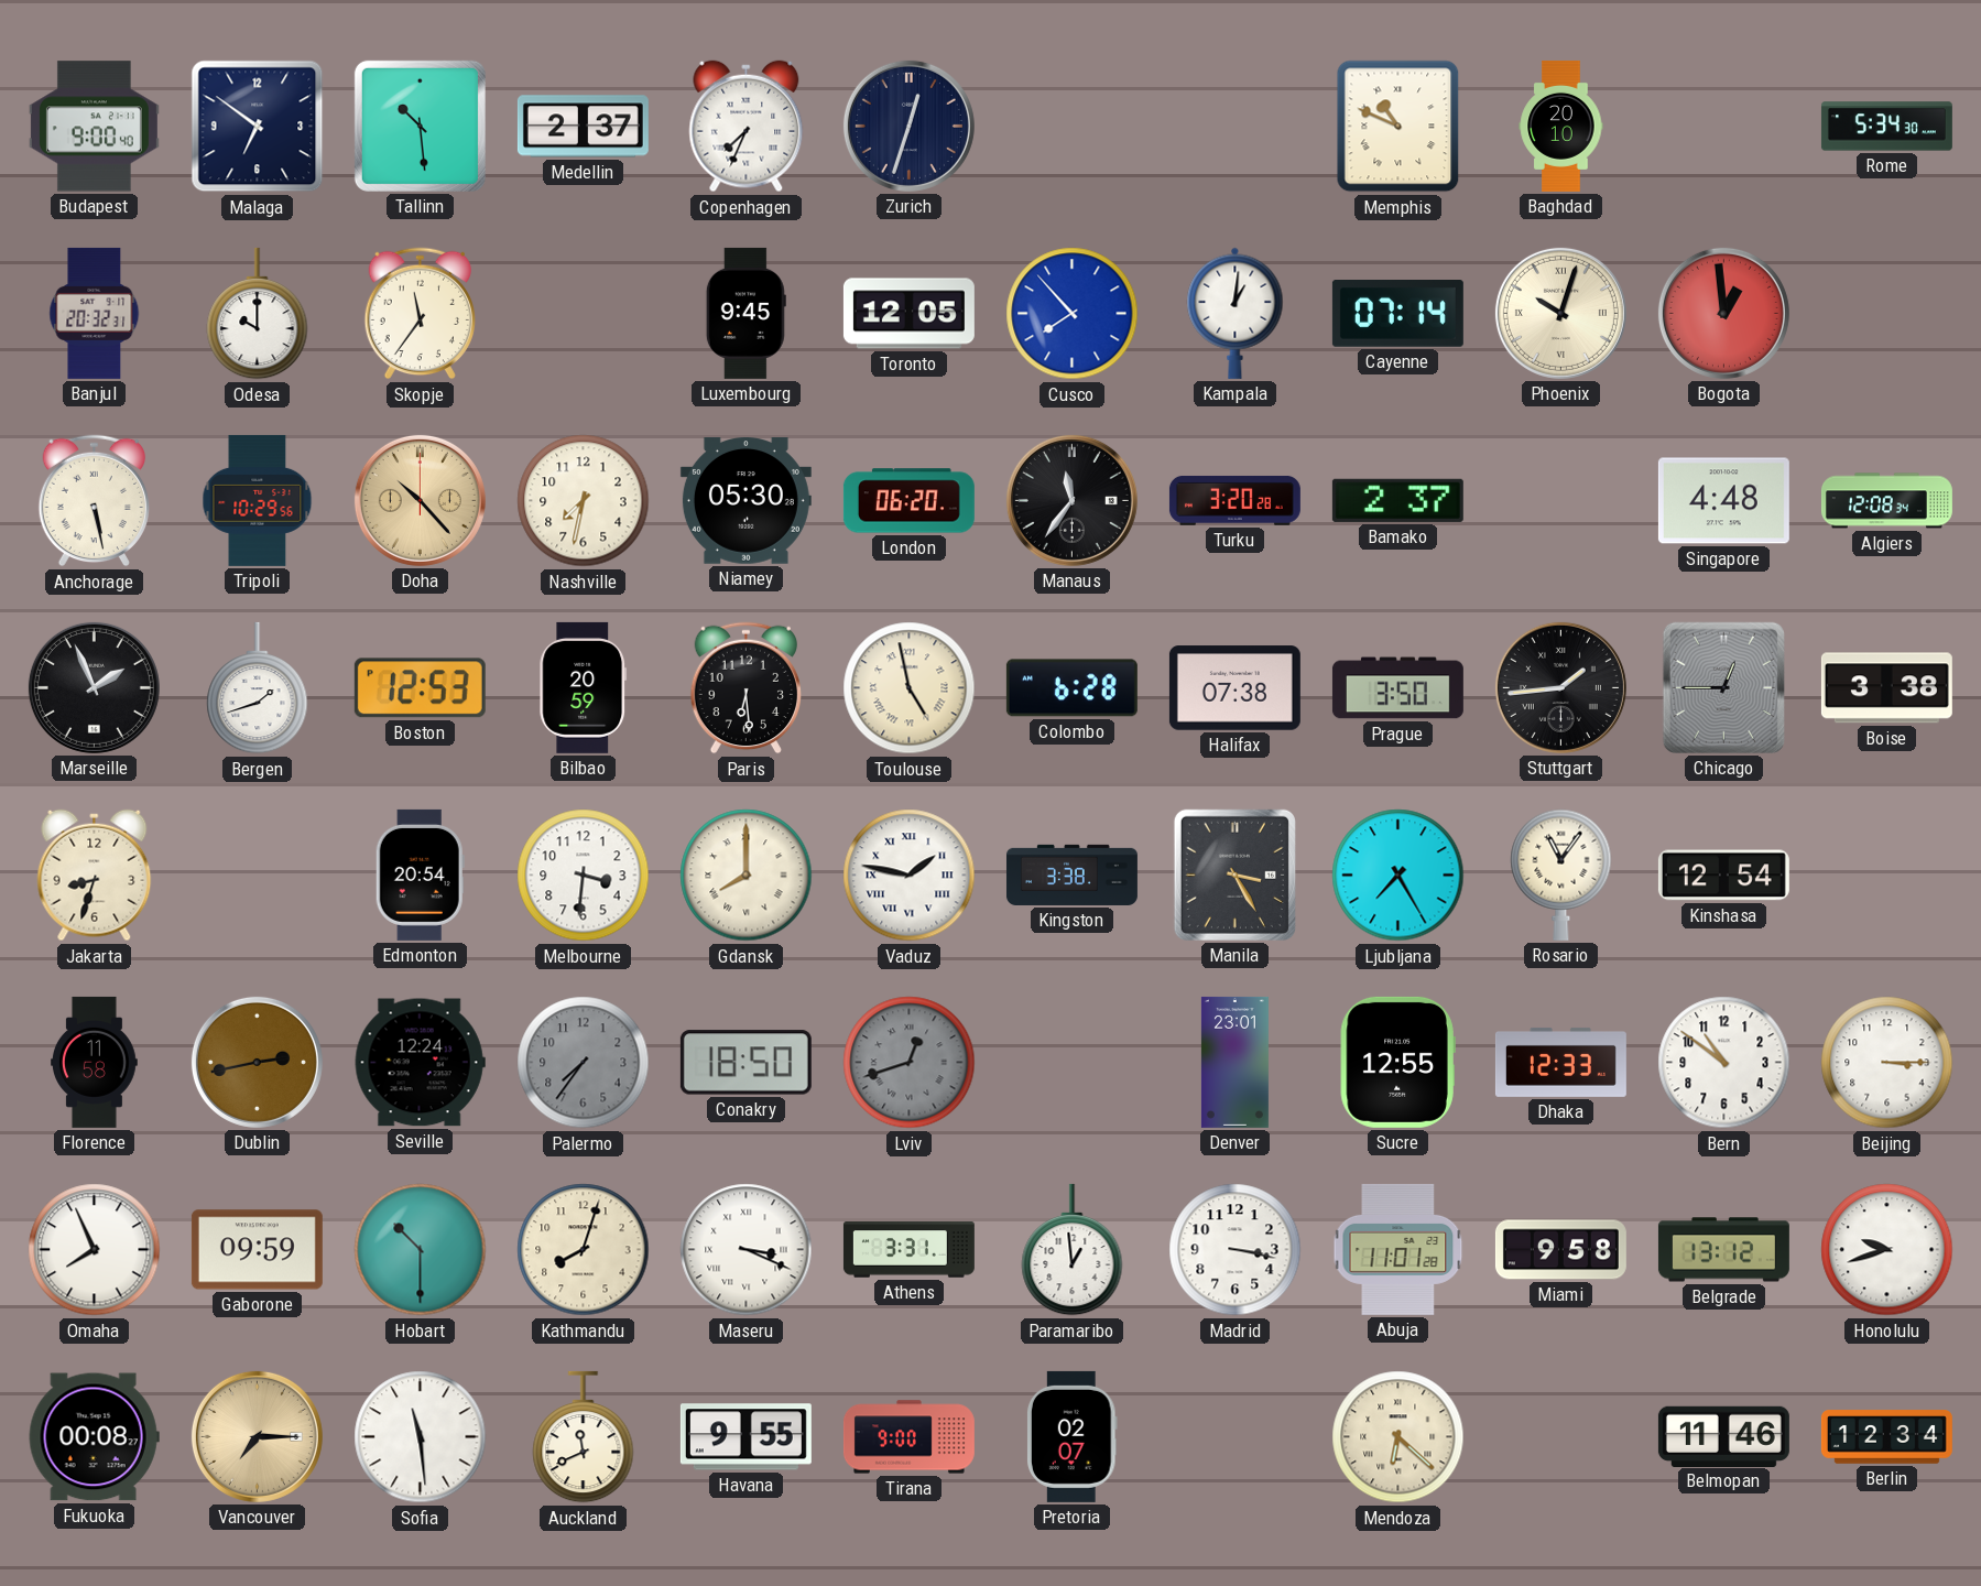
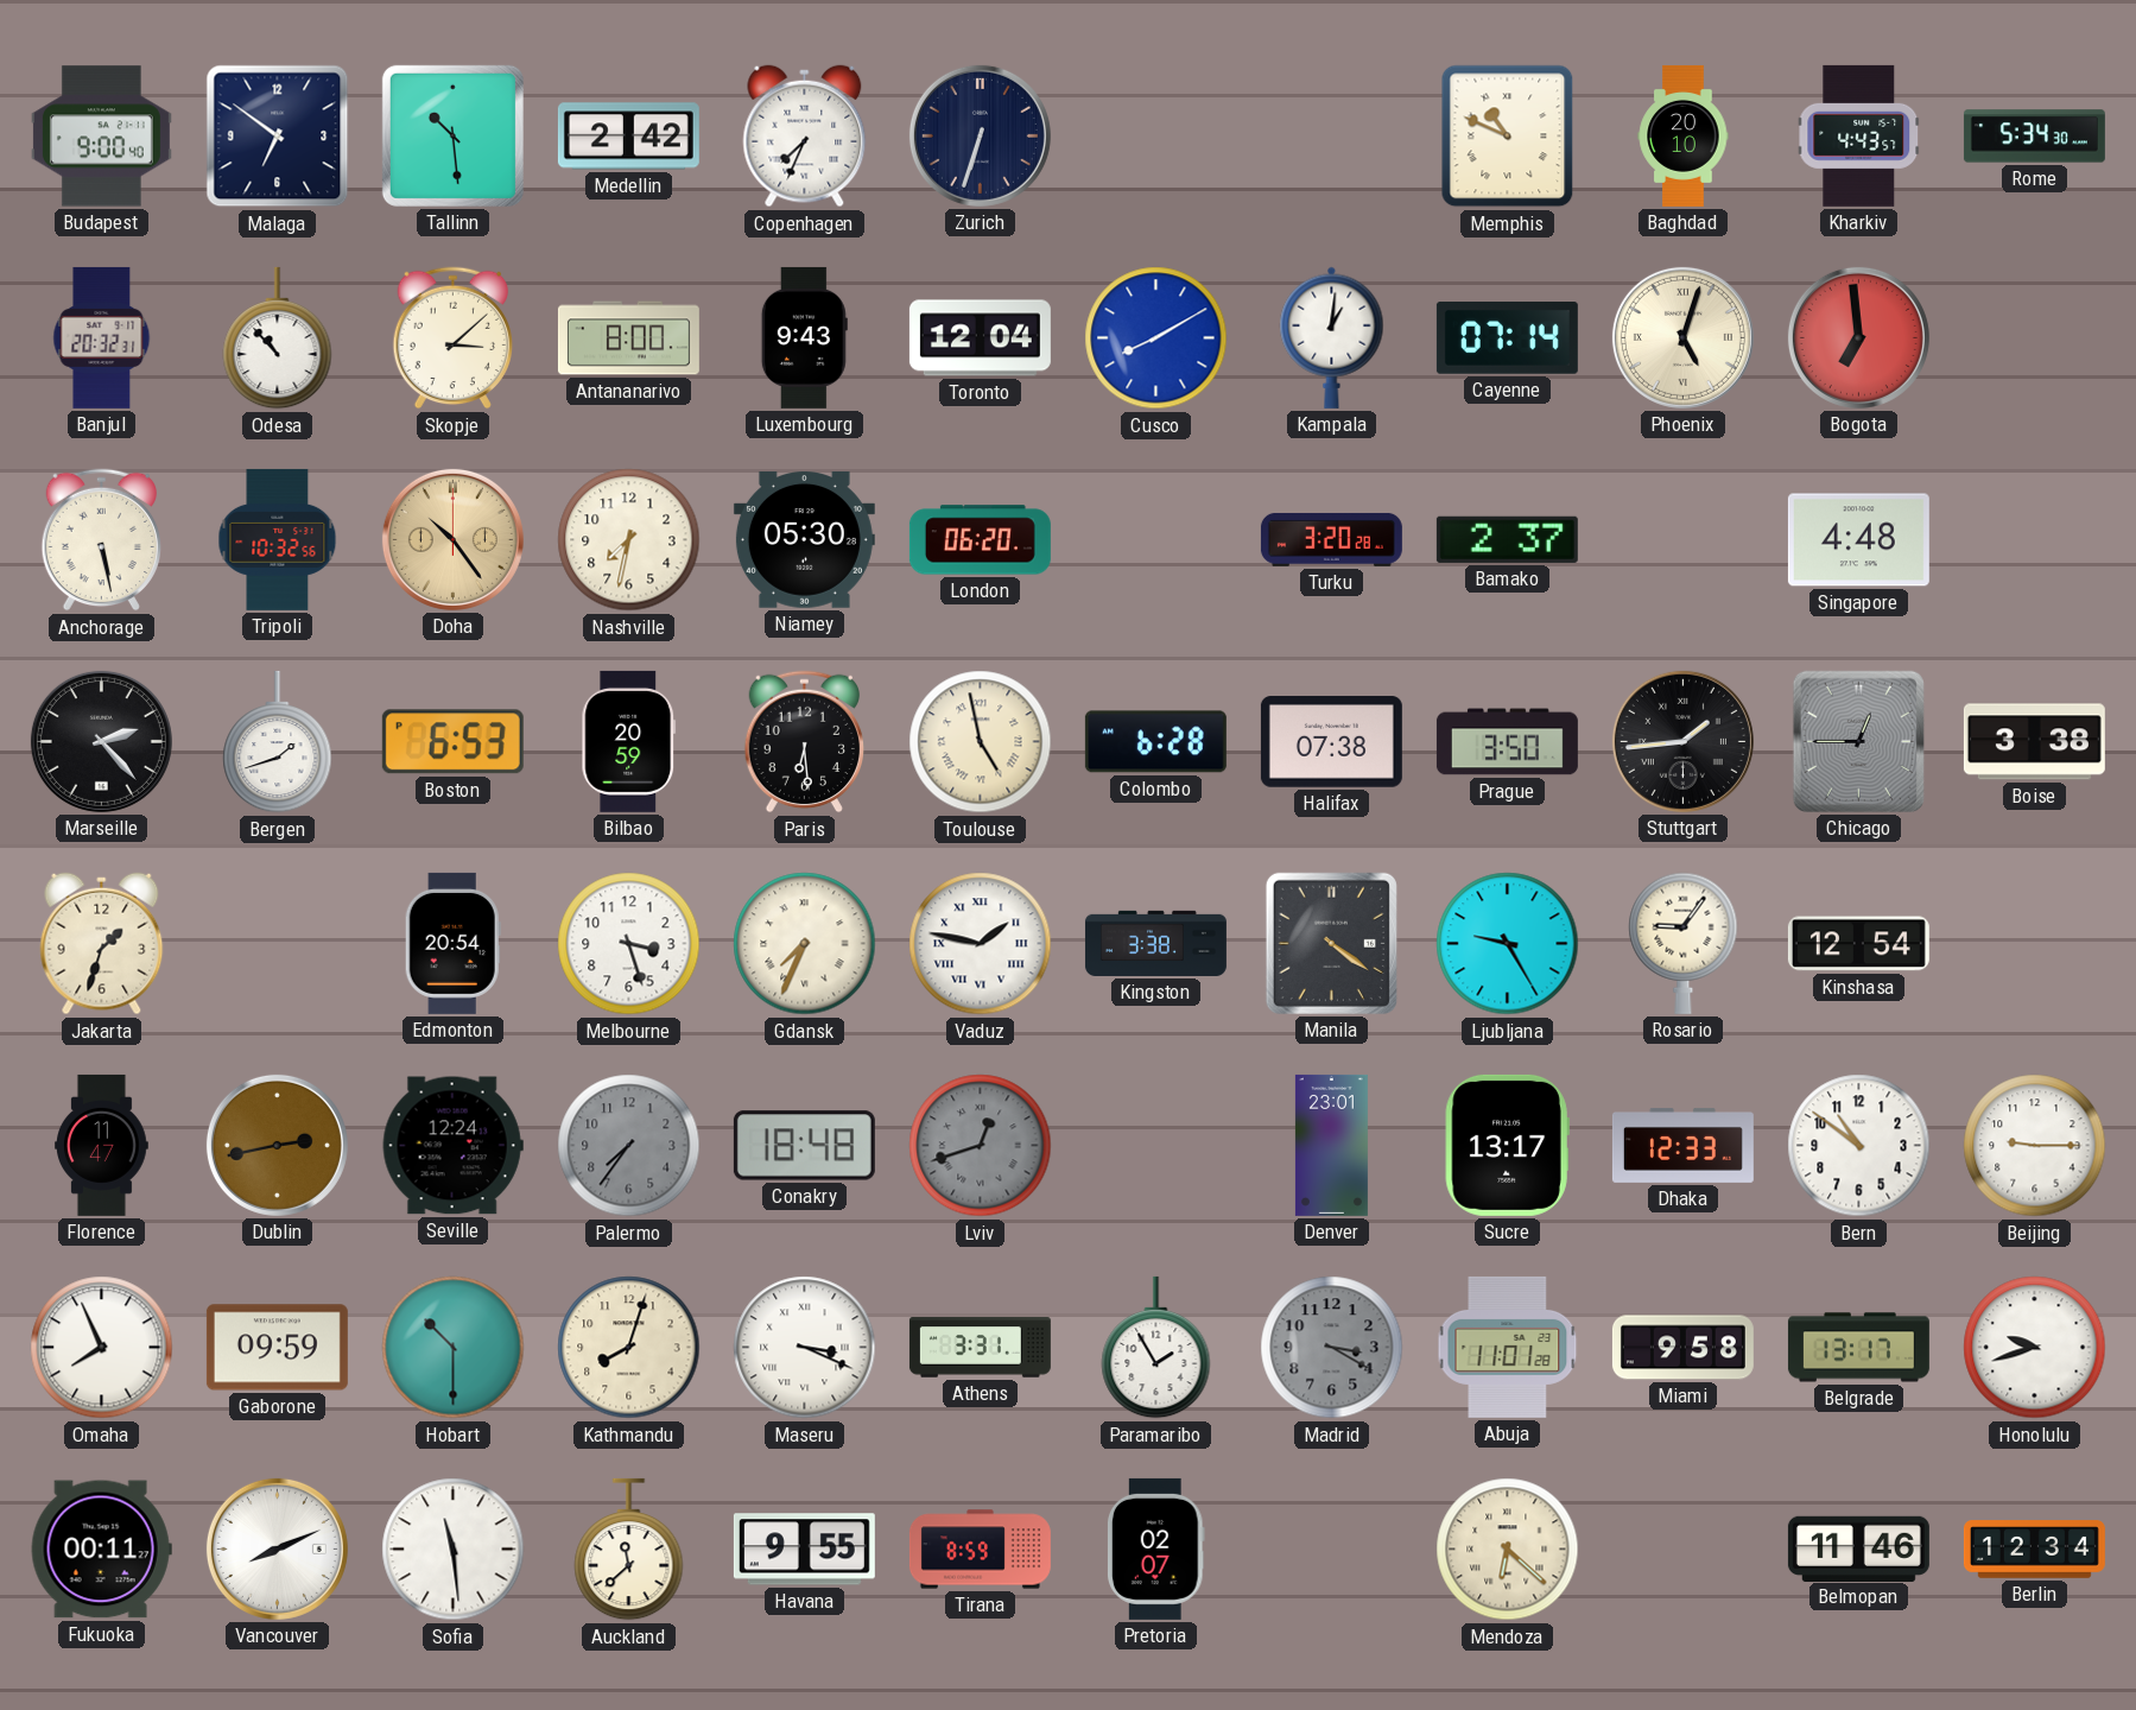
Medellin: 2:37 -> 2:42 (628, 137)
Zurich: 12:33 -> 6:33 (980, 135)
Kharkiv: none -> 4:43 (1859, 135)
Odesa: 10:00 -> 10:53 (278, 338)
Skopje: 11:36 -> 3:08 (452, 338)
Antananarivo: none -> 8:00 (628, 338)
Luxembourg: 9:45 -> 9:43 (804, 337)
Toronto: 12:05 -> 12:04 (980, 338)
Cusco: 7:53 -> 8:10 (1156, 338)
Phoenix: 10:03 -> 5:03 (1682, 337)
Bogota: 12:59 -> 6:59 (1858, 337)
Tripoli: 10:29 -> 10:32 (278, 539)
Doha: 10:23 -> 10:24 (452, 539)
Manaus: 11:36 -> none (1071, 500)
Algiers: 12:08 -> none (1886, 501)
Marseille: 1:56 -> 2:23 (101, 741)
Boston: 12:53 -> 6:53 (452, 742)
Jakarta: 8:33 -> 1:33 (102, 944)
Melbourne: 3:31 -> 3:27 (629, 944)
Gdansk: 8:00 -> 7:34 (805, 944)
Manila: 3:25 -> 4:21 (1331, 943)
Ljubljana: 7:25 -> 9:25 (1508, 944)
Rosario: 11:06 -> 9:06 (1684, 943)
Florence: 11:58 -> 11:47 (102, 1145)
Conakry: 18:50 -> 18:48 (804, 1146)
Sucre: 12:55 -> 13:17 (1507, 1145)
Beijing: 3:15 -> 9:15 (2035, 1146)
Paramaribo: 12:59 -> 1:55 (1156, 1348)
Madrid: 3:17 -> 3:20 (1332, 1348)
Madrid dial: white -> grey (1332, 1348)
Belgrade: 13:12 -> 13:17 (1858, 1348)
Fukuoka: 00:08 -> 00:11 (101, 1550)
Vancouver: 7:15 -> 8:11 (277, 1548)
Vancouver dial: champagne -> white (277, 1548)
Auckland: 11:41 -> 11:38 (629, 1550)
Tirana: 9:00 -> 8:59 (980, 1550)
